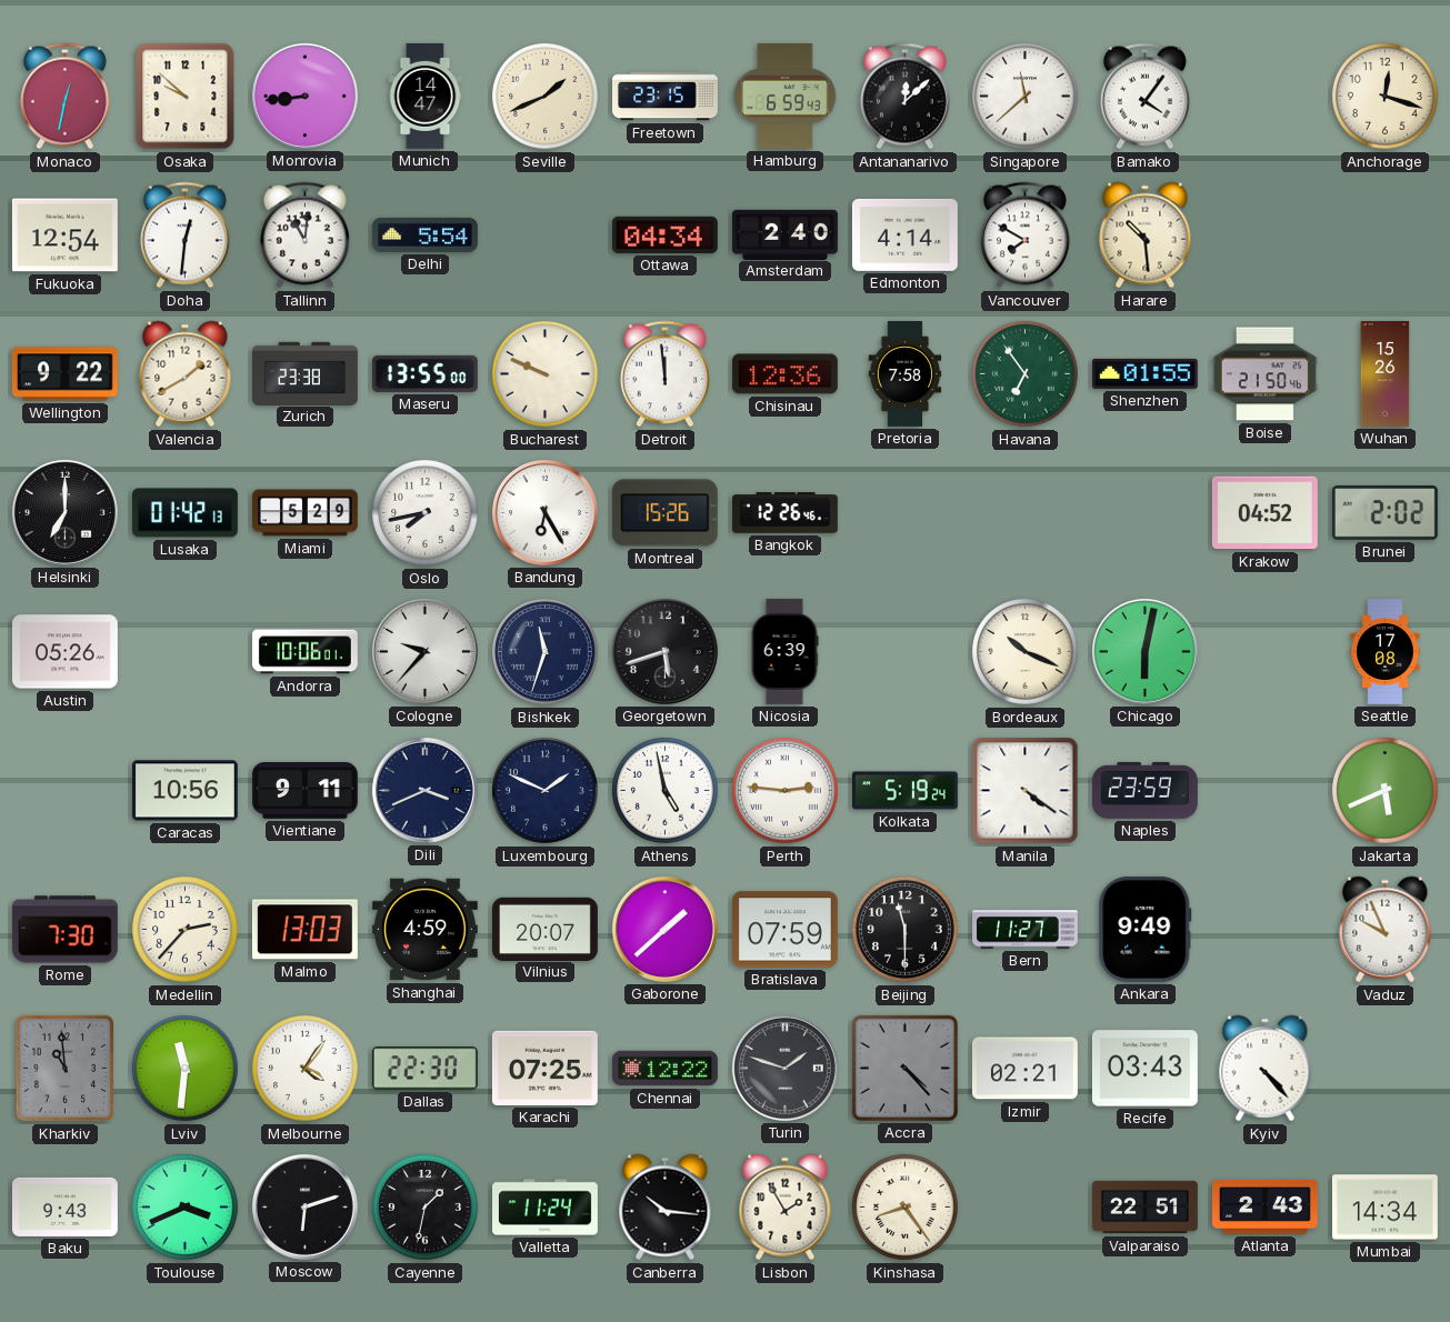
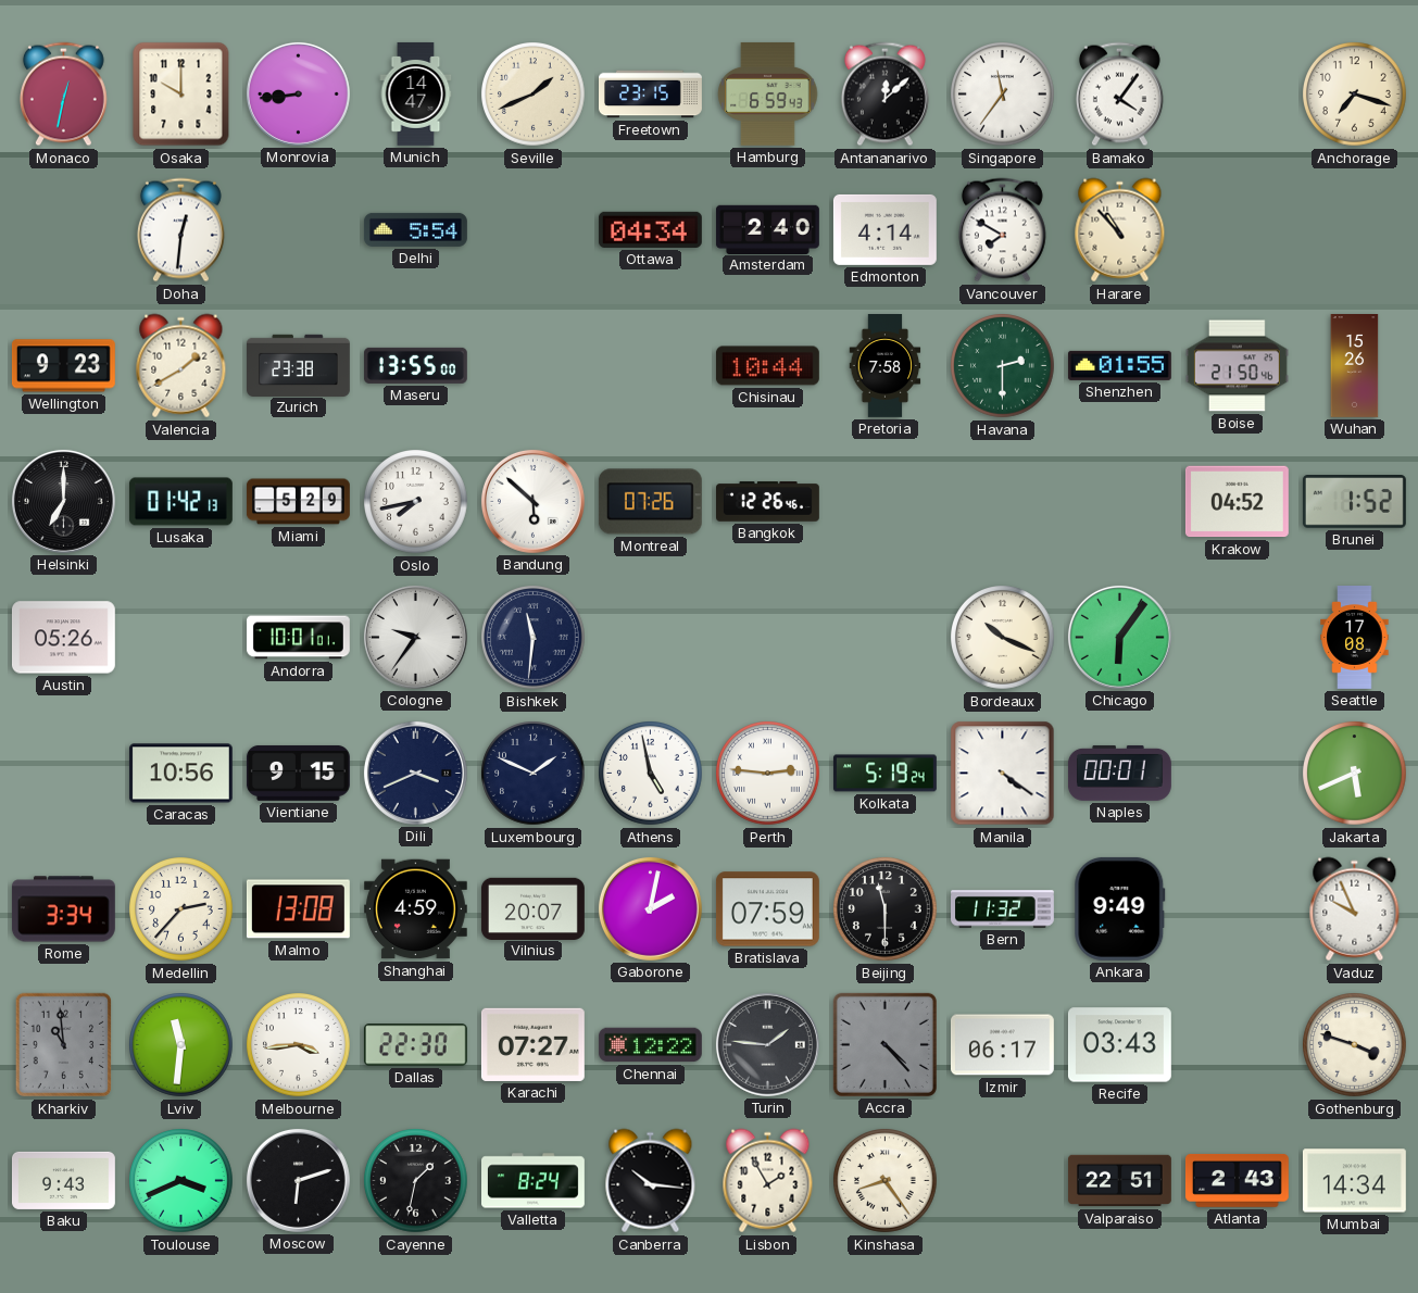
Osaka: 9:52 -> 10:00 (181, 95)
Singapore: 11:38 -> 11:36 (1003, 95)
Anchorage: 12:18 -> 7:18 (1355, 95)
Fukuoka: 12:54 -> none (64, 236)
Tallinn: 11:01 -> none (304, 236)
Harare: 10:29 -> 10:53 (1120, 230)
Wellington: 9:22 -> 9:23 (63, 366)
Bucharest: 9:49 -> none (546, 374)
Detroit: 11:59 -> none (664, 374)
Chisinau: 12:36 -> 10:44 (767, 366)
Havana: 6:54 -> 2:30 (1003, 366)
Bandung: 6:25 -> 5:52 (532, 501)
Montreal: 15:26 -> 07:26 (650, 502)
Brunei: 2:02 -> 1:52 (1354, 502)
Andorra: 10:06 -> 10:01 (298, 638)
Cologne: 9:37 -> 9:36 (415, 637)
Bishkek: 11:33 -> 11:31 (534, 638)
Georgetown: 5:42 -> none (664, 651)
Nicosia: 6:39 -> none (784, 651)
Chicago: 6:02 -> 6:06 (1119, 637)
Vientiane: 9:11 -> 9:15 (298, 773)
Naples: 23:59 -> 00:01 (1119, 773)
Rome: 7:30 -> 3:34 (63, 909)
Malmo: 13:03 -> 13:08 (298, 909)
Gaborone: 1:38 -> 2:02 (650, 908)
Bern: 11:27 -> 11:32 (1003, 909)
Melbourne: 4:06 -> 3:44 (299, 1045)
Karachi: 07:25 -> 07:27 (532, 1044)
Turin: 1:48 -> 1:46 (767, 1044)
Izmir: 02:21 -> 06:17 (1002, 1045)
Kyiv: 4:23 -> none (1266, 1069)
Gothenburg: none -> 3:48 (1355, 1045)
Valletta: 11:24 -> 8:24 (534, 1181)
